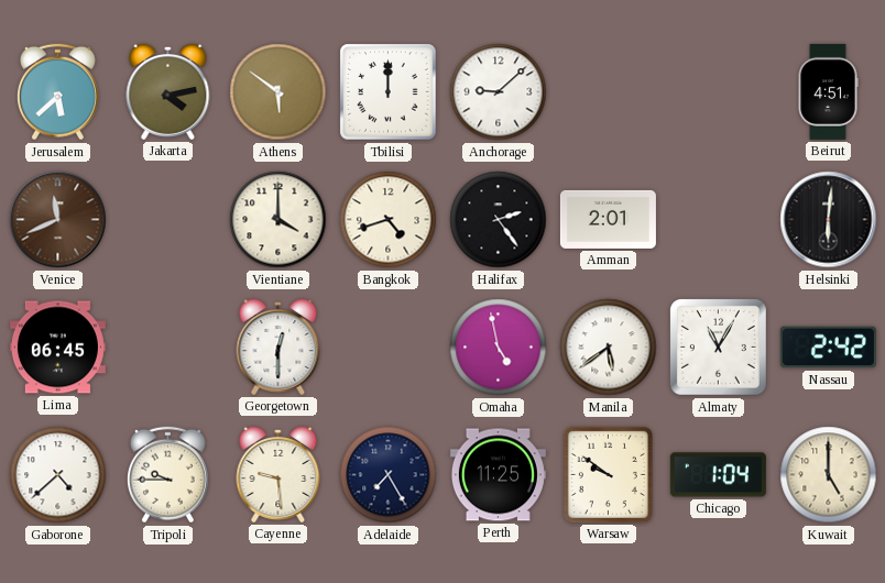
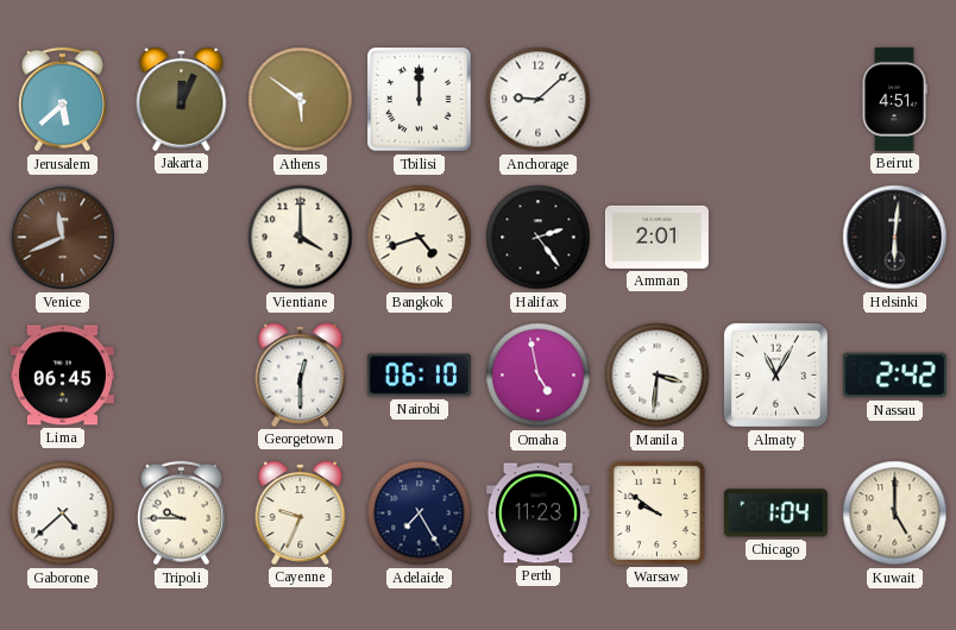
Jakarta: 4:13 -> 12:04 (182, 99)
Nairobi: none -> 06:10 (419, 376)
Manila: 5:39 -> 3:31 (658, 376)
Cayenne: 9:29 -> 9:34 (301, 512)
Perth: 11:25 -> 11:23 (537, 514)
